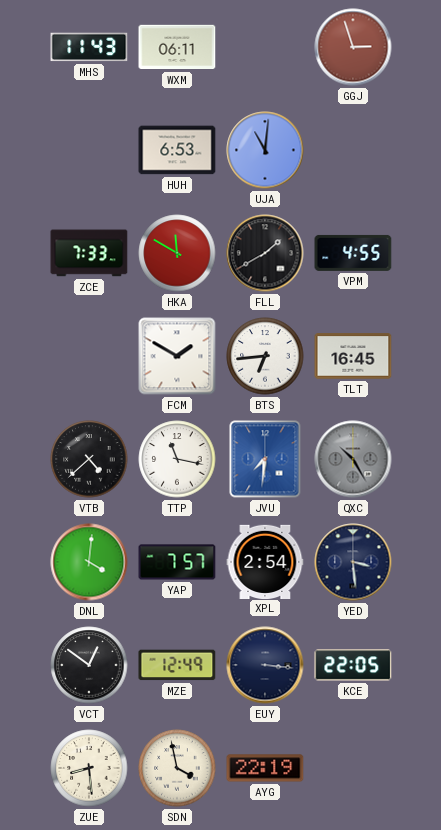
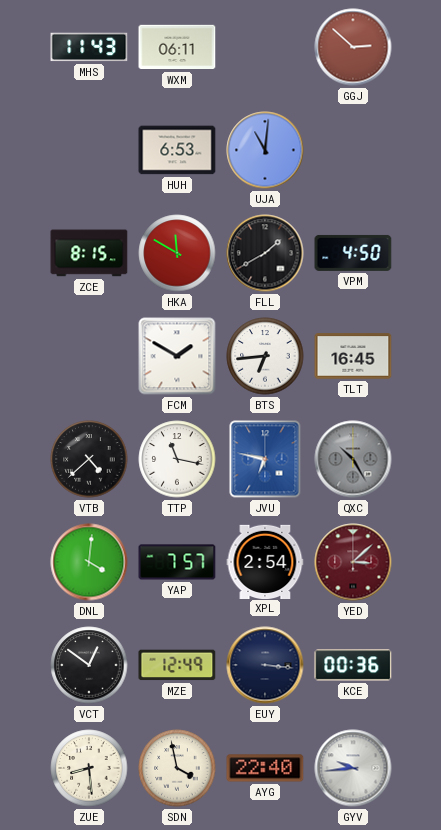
GGJ: 2:57 -> 2:52 (353, 47)
ZCE: 7:33 -> 8:15 (89, 253)
VPM: 4:55 -> 4:50 (353, 253)
JVU: 7:31 -> 6:47 (265, 459)
YED: 3:29 -> 3:08 (353, 562)
YED dial: navy -> burgundy (353, 562)
KCE: 22:05 -> 00:36 (353, 665)
AYG: 22:19 -> 22:40 (265, 768)
GYV: none -> 9:44 (353, 768)
